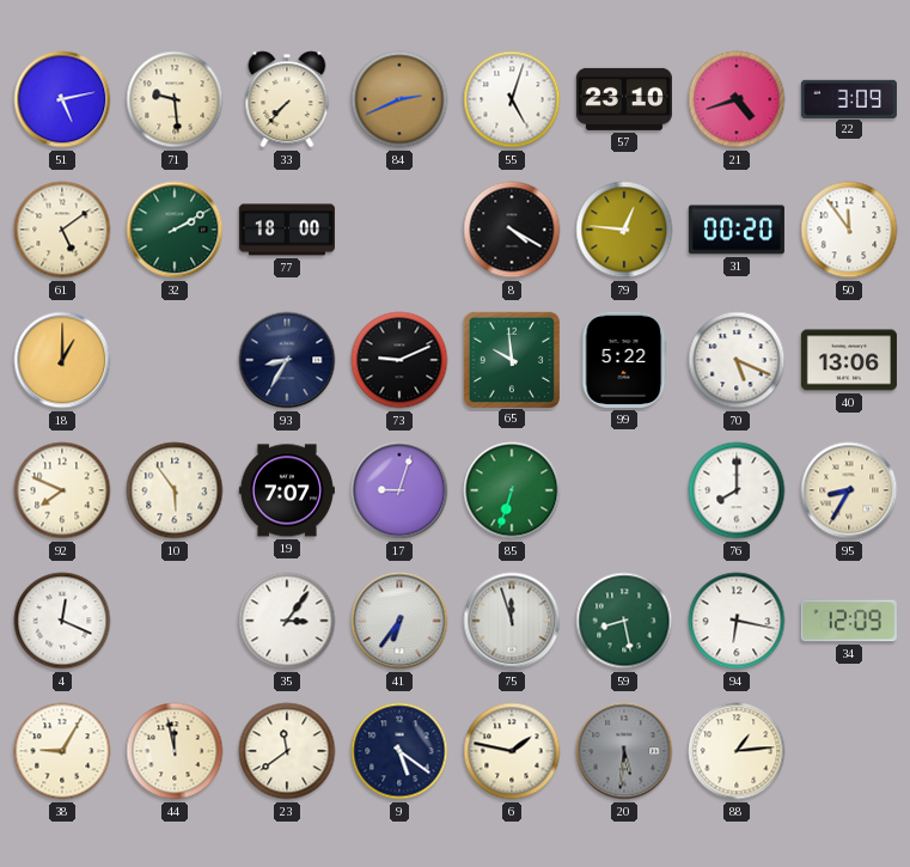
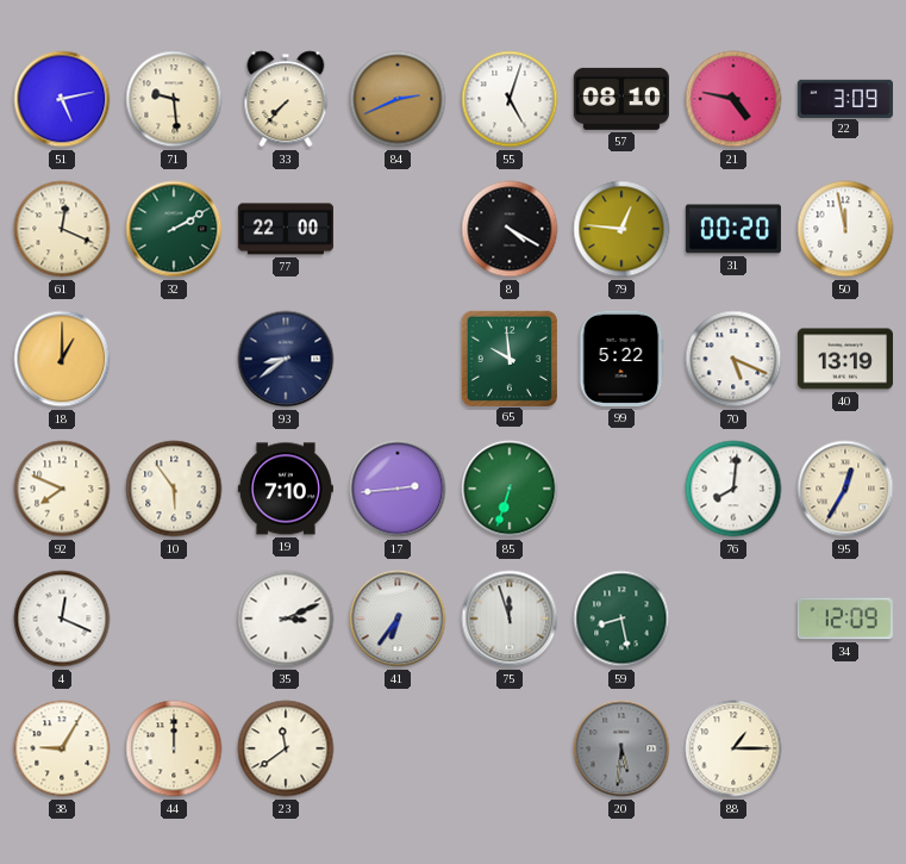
57: 23:10 -> 08:10 (621, 99)
21: 4:42 -> 4:47 (733, 99)
61: 5:09 -> 12:19 (62, 229)
77: 18:00 -> 22:00 (286, 229)
50: 11:54 -> 11:58 (845, 229)
93: 8:35 -> 8:39 (286, 359)
73: 9:11 -> none (399, 360)
40: 13:06 -> 13:19 (845, 359)
19: 7:07 -> 7:10 (286, 489)
17: 9:03 -> 2:44 (398, 489)
76: 8:00 -> 8:01 (733, 489)
95: 8:35 -> 12:35 (845, 489)
35: 3:06 -> 3:11 (286, 619)
94: 6:17 -> none (737, 621)
44: 11:58 -> 12:00 (174, 748)
9: 5:21 -> none (399, 751)
6: 1:47 -> none (512, 751)
88: 1:14 -> 1:15 (733, 748)
